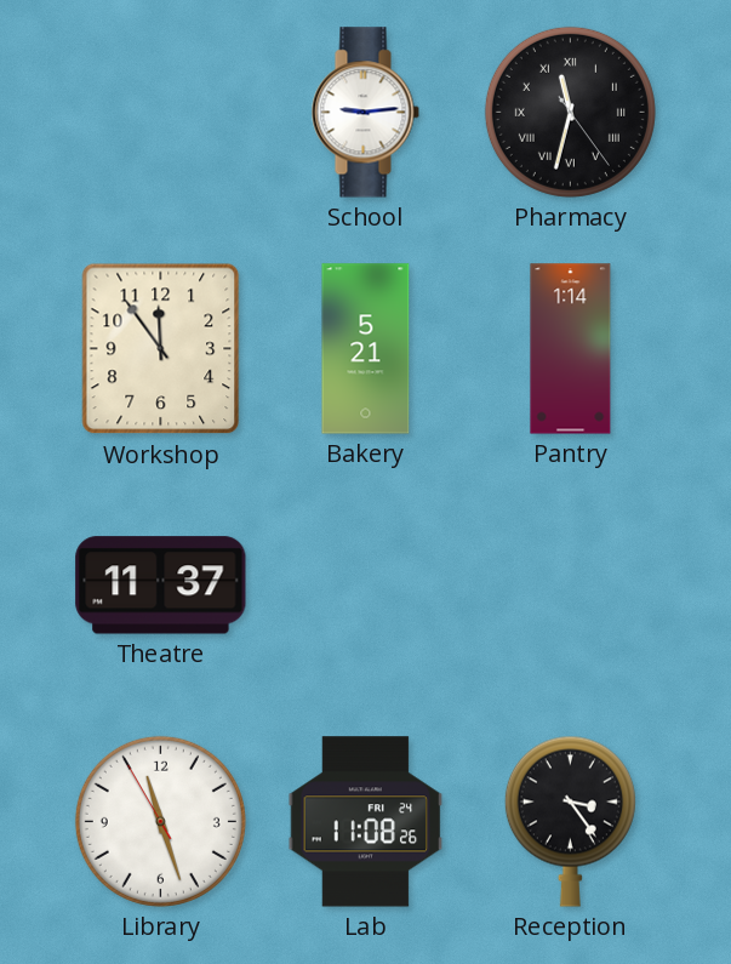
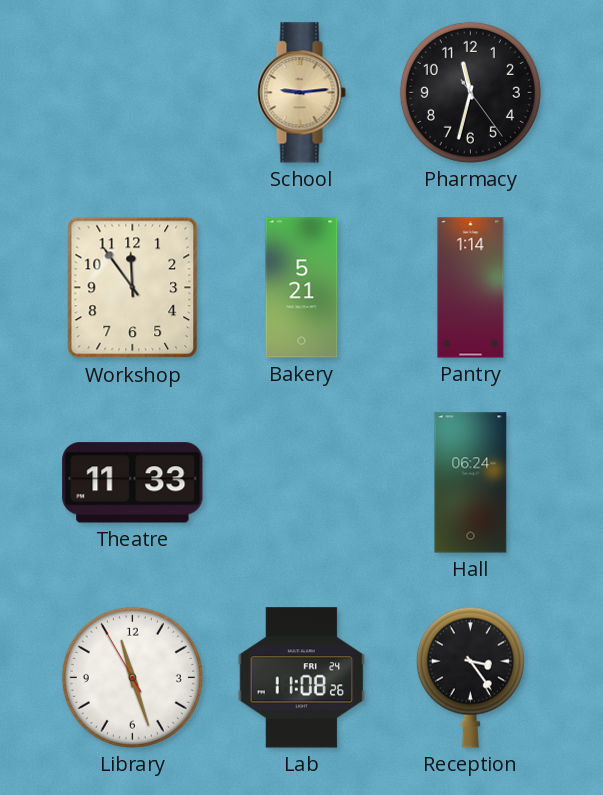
School dial: white -> champagne (301, 93)
Pharmacy numerals: Roman -> Arabic (470, 92)
Theatre: 11:37 -> 11:33 (133, 483)
Hall: none -> 06:24 (471, 483)
